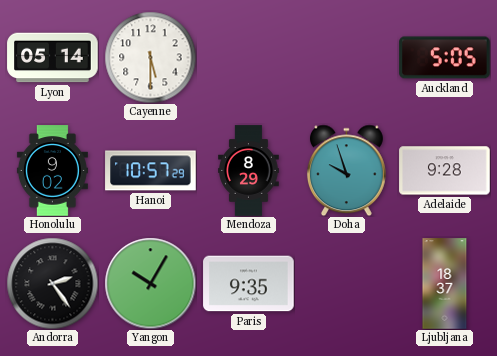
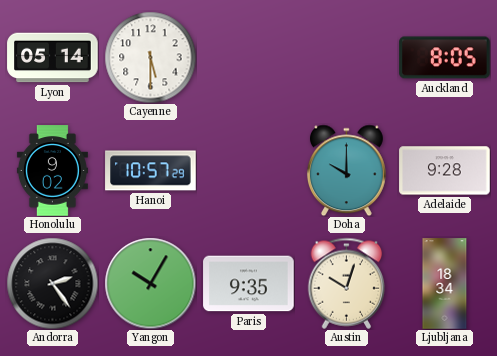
Auckland: 5:05 -> 8:05 (445, 58)
Mendoza: 8:29 -> none (249, 171)
Doha: 9:57 -> 10:00 (346, 170)
Austin: none -> 10:03 (347, 283)
Ljubljana: 18:37 -> 18:34 (445, 284)
